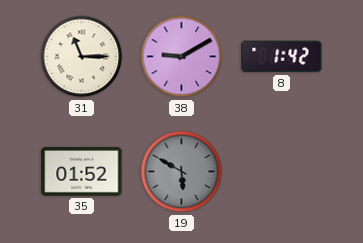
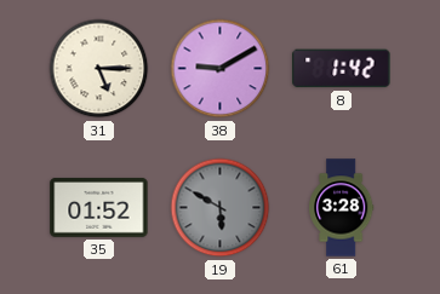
31: 11:15 -> 5:15 (99, 69)
61: none -> 3:28 (342, 208)
